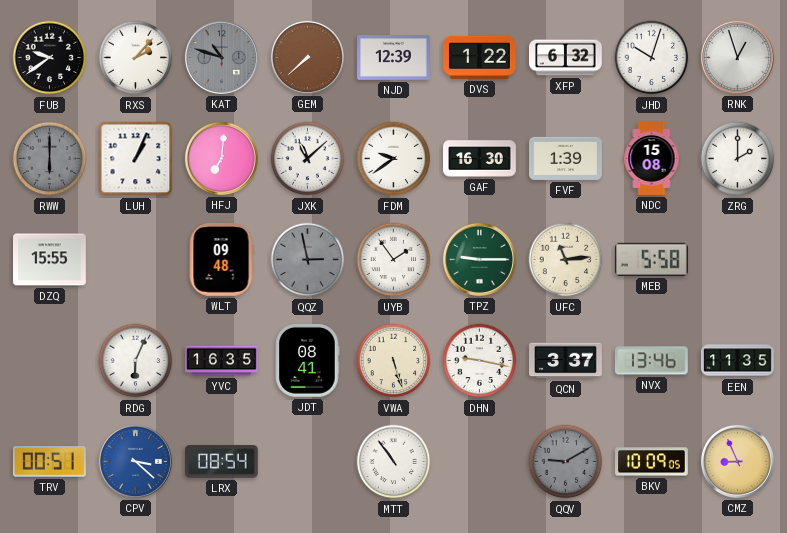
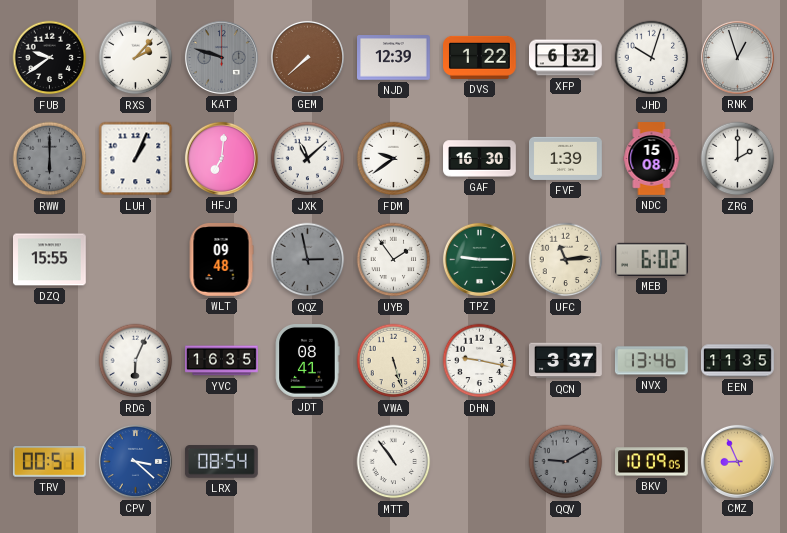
KAT: 10:48 -> 9:48 (221, 57)
MEB: 5:58 -> 6:02 (651, 259)
